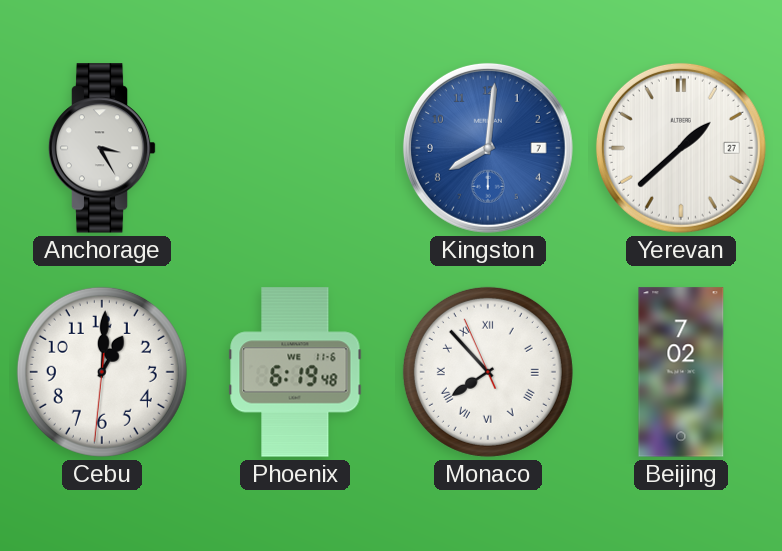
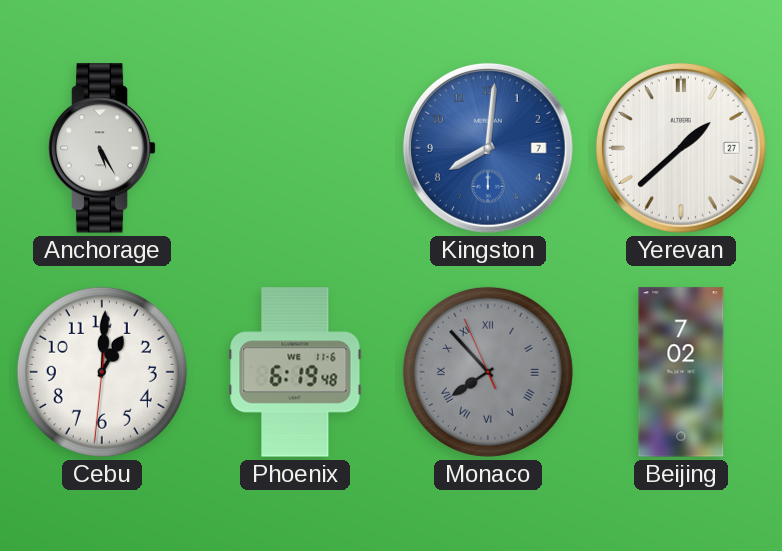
Anchorage: 3:25 -> 5:25 (102, 148)
Monaco dial: white -> grey (488, 372)
